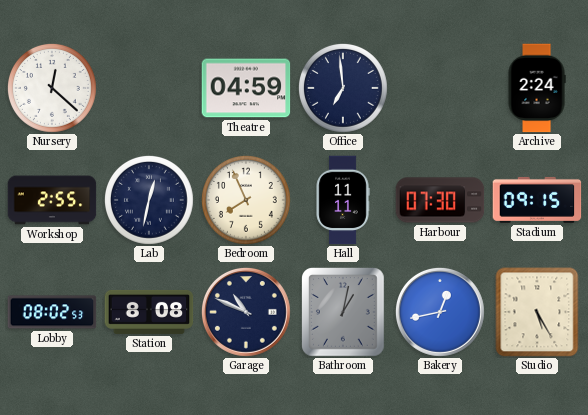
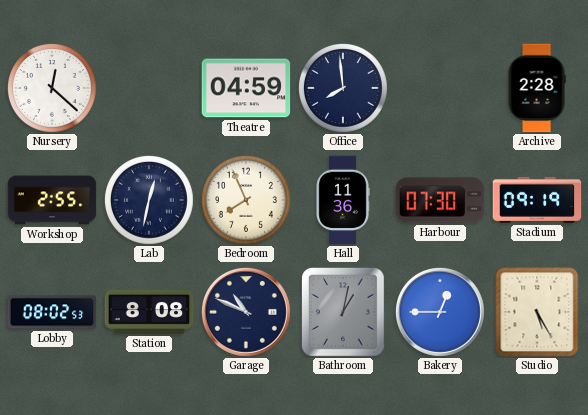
Office: 6:59 -> 7:59 (343, 88)
Archive: 2:24 -> 2:28 (537, 88)
Hall: 11:11 -> 11:36 (343, 200)
Stadium: 09:15 -> 09:19 (537, 200)
Bakery: 12:43 -> 12:45 (440, 312)
